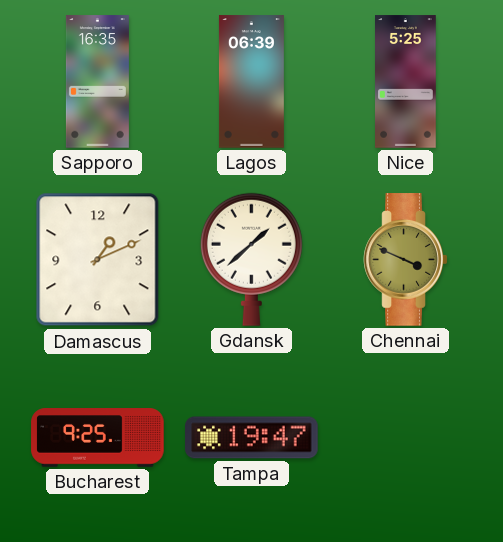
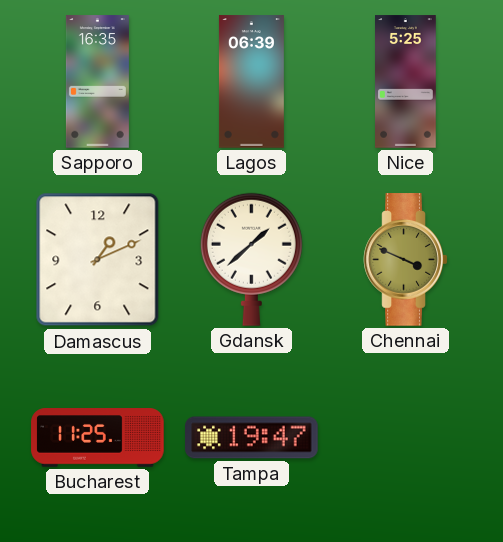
Bucharest: 9:25 -> 11:25 (98, 438)
